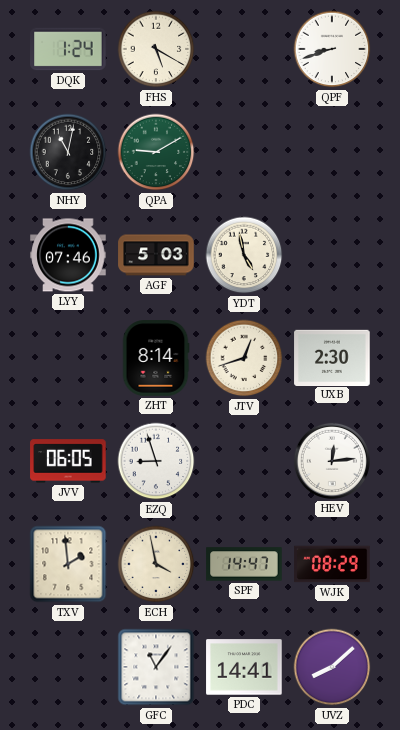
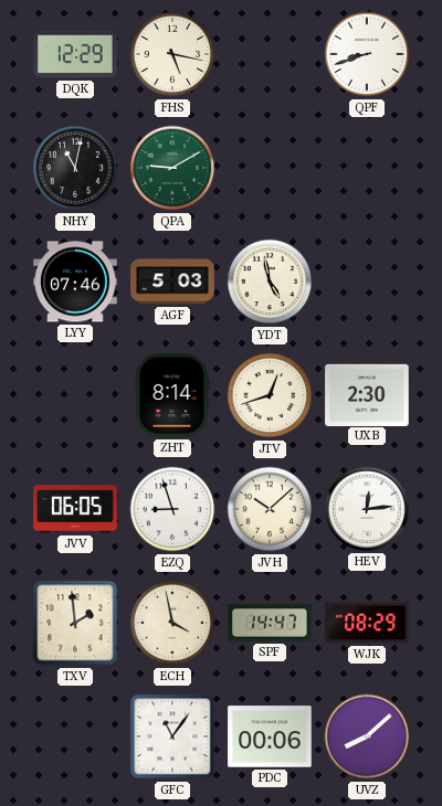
DQK: 1:24 -> 12:29 (75, 54)
FHS: 5:20 -> 5:17 (172, 54)
JVH: none -> 10:08 (270, 509)
PDC: 14:41 -> 00:06 (270, 736)
